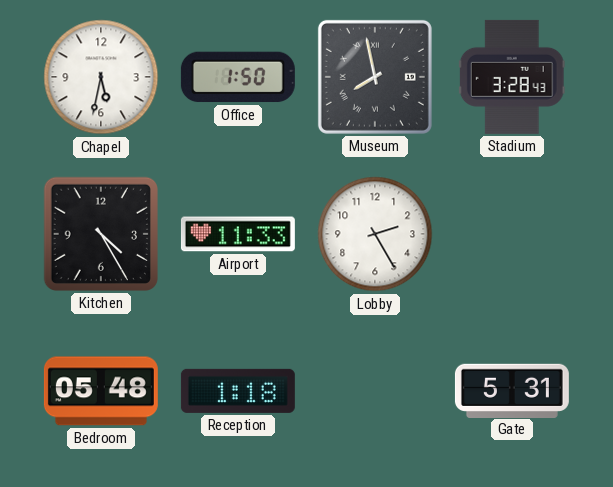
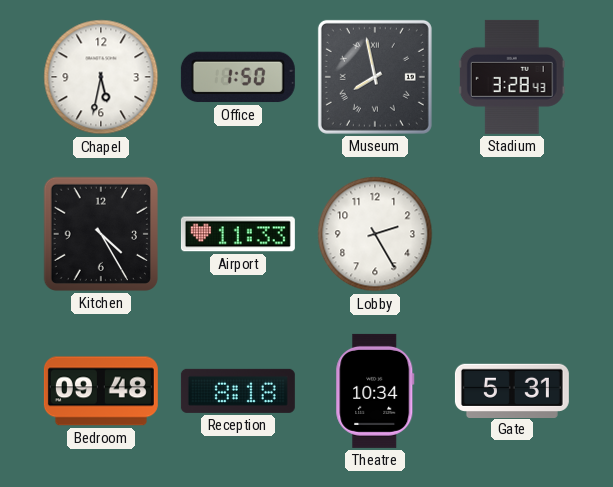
Bedroom: 05:48 -> 09:48 (101, 391)
Reception: 1:18 -> 8:18 (238, 391)
Theatre: none -> 10:34 (375, 391)
